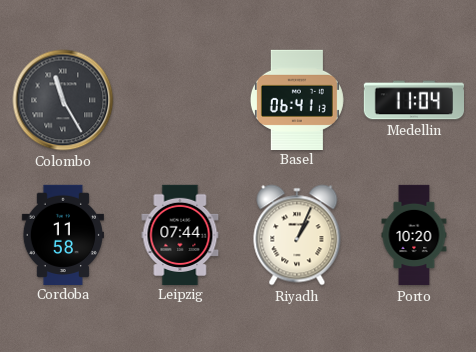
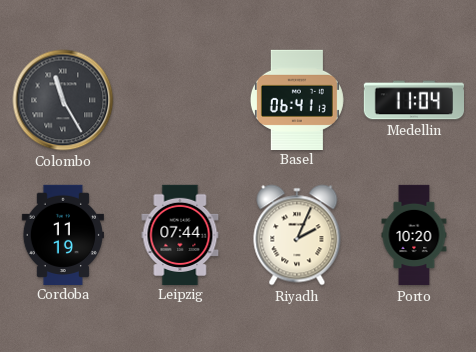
Cordoba: 11:58 -> 11:19 (62, 234)
Riyadh: 1:04 -> 2:04 (297, 235)
